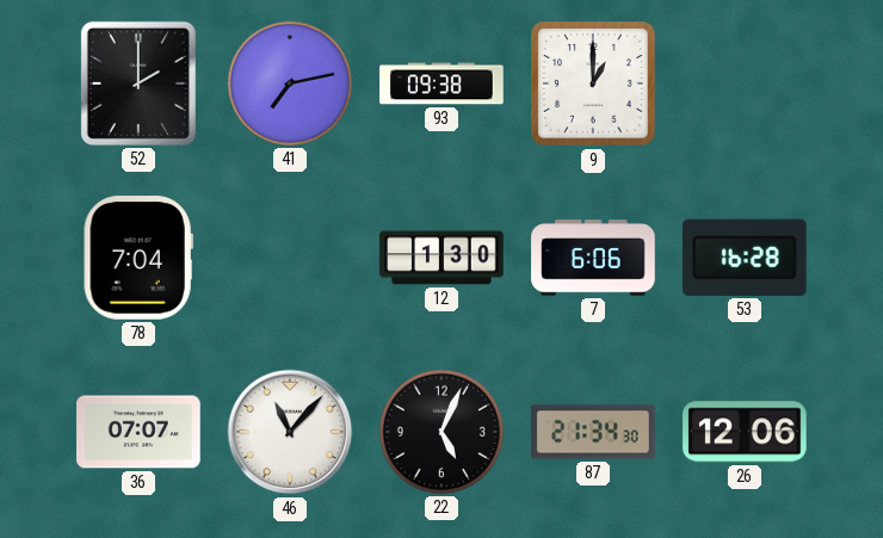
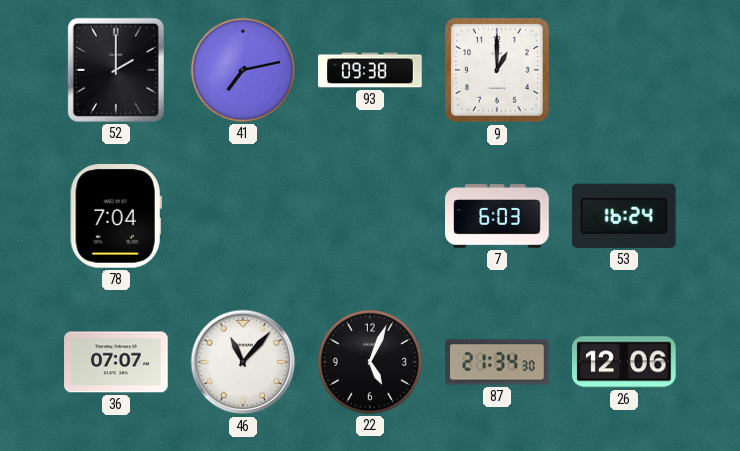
12: 1:30 -> none (441, 258)
7: 6:06 -> 6:03 (497, 216)
53: 16:28 -> 16:24 (624, 216)
